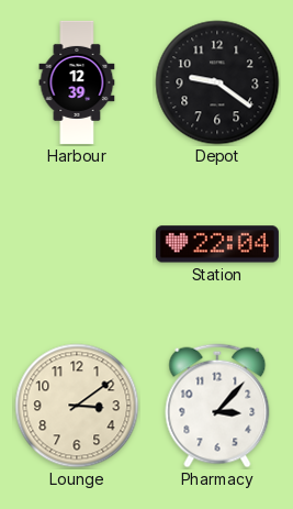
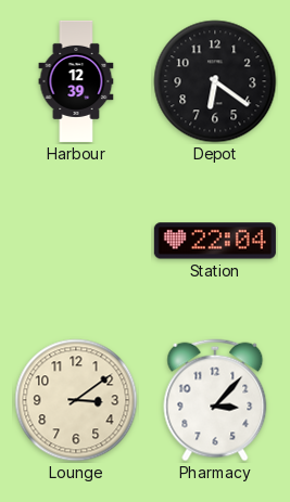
Depot: 9:21 -> 6:21 (215, 81)
